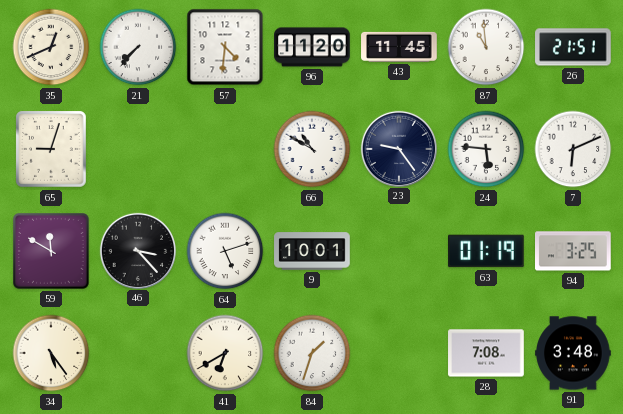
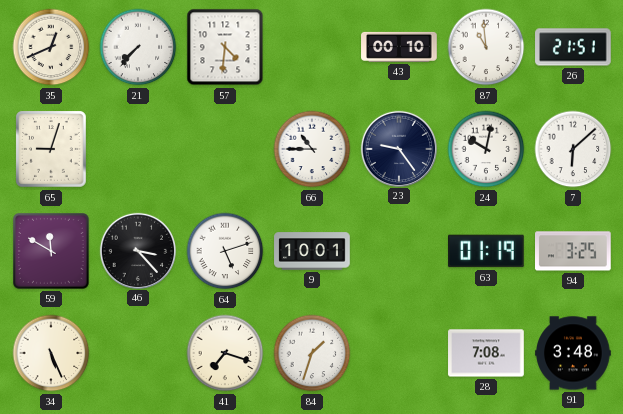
96: 11:20 -> none (312, 47)
43: 11:45 -> 00:10 (399, 47)
66: 10:50 -> 10:45 (312, 149)
24: 5:46 -> 10:02 (486, 149)
7: 6:11 -> 6:08 (573, 149)
34: 5:24 -> 5:26 (51, 353)
41: 6:40 -> 7:18 (225, 353)
